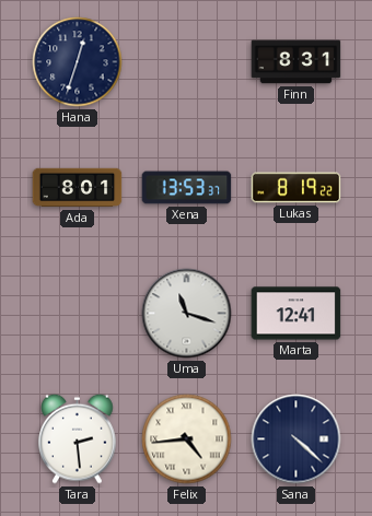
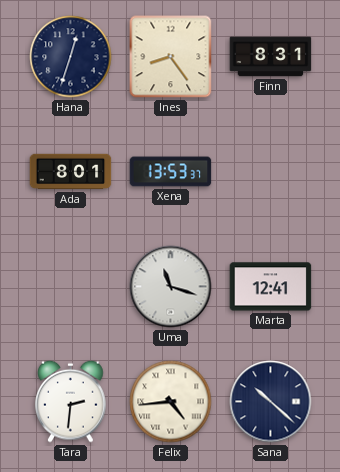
Ines: none -> 8:24 (171, 57)
Lukas: 8:19 -> none (297, 188)
Tara: 2:29 -> 2:31 (71, 401)
Sana: 4:22 -> 10:22 (271, 402)
